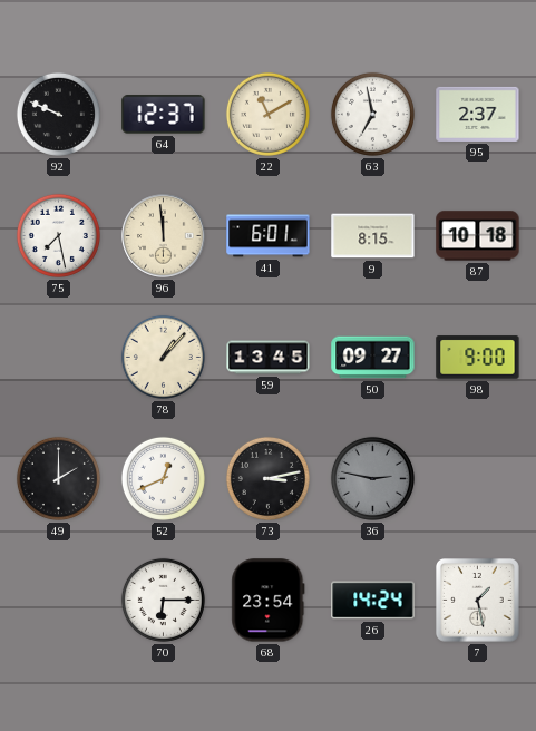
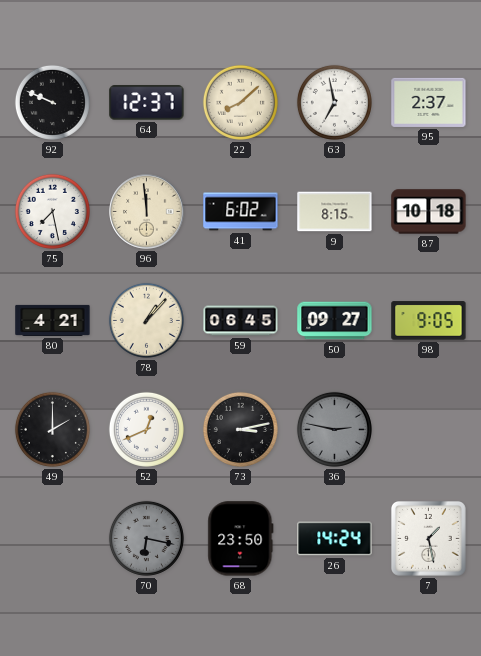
22: 11:10 -> 8:08 (240, 102)
41: 6:01 -> 6:02 (241, 212)
80: none -> 4:21 (53, 320)
59: 13:45 -> 06:45 (241, 321)
98: 9:00 -> 9:05 (429, 321)
70: 6:15 -> 6:17 (146, 538)
70 dial: white -> grey (146, 538)
68: 23:54 -> 23:50 (241, 539)
